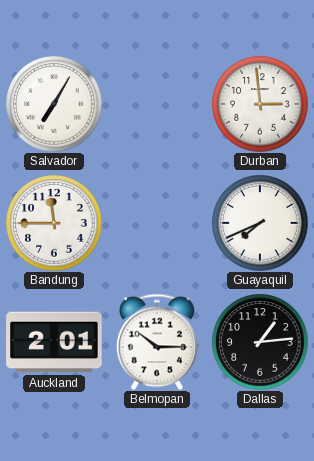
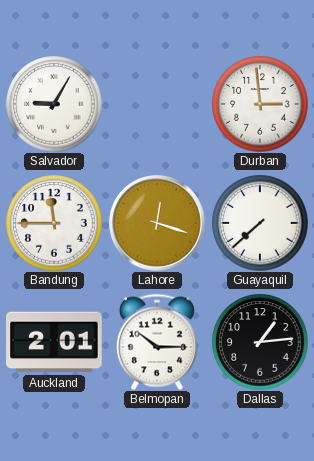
Salvador: 7:05 -> 9:05 (54, 104)
Lahore: none -> 12:18 (158, 224)
Guayaquil: 7:41 -> 7:38 (260, 223)
